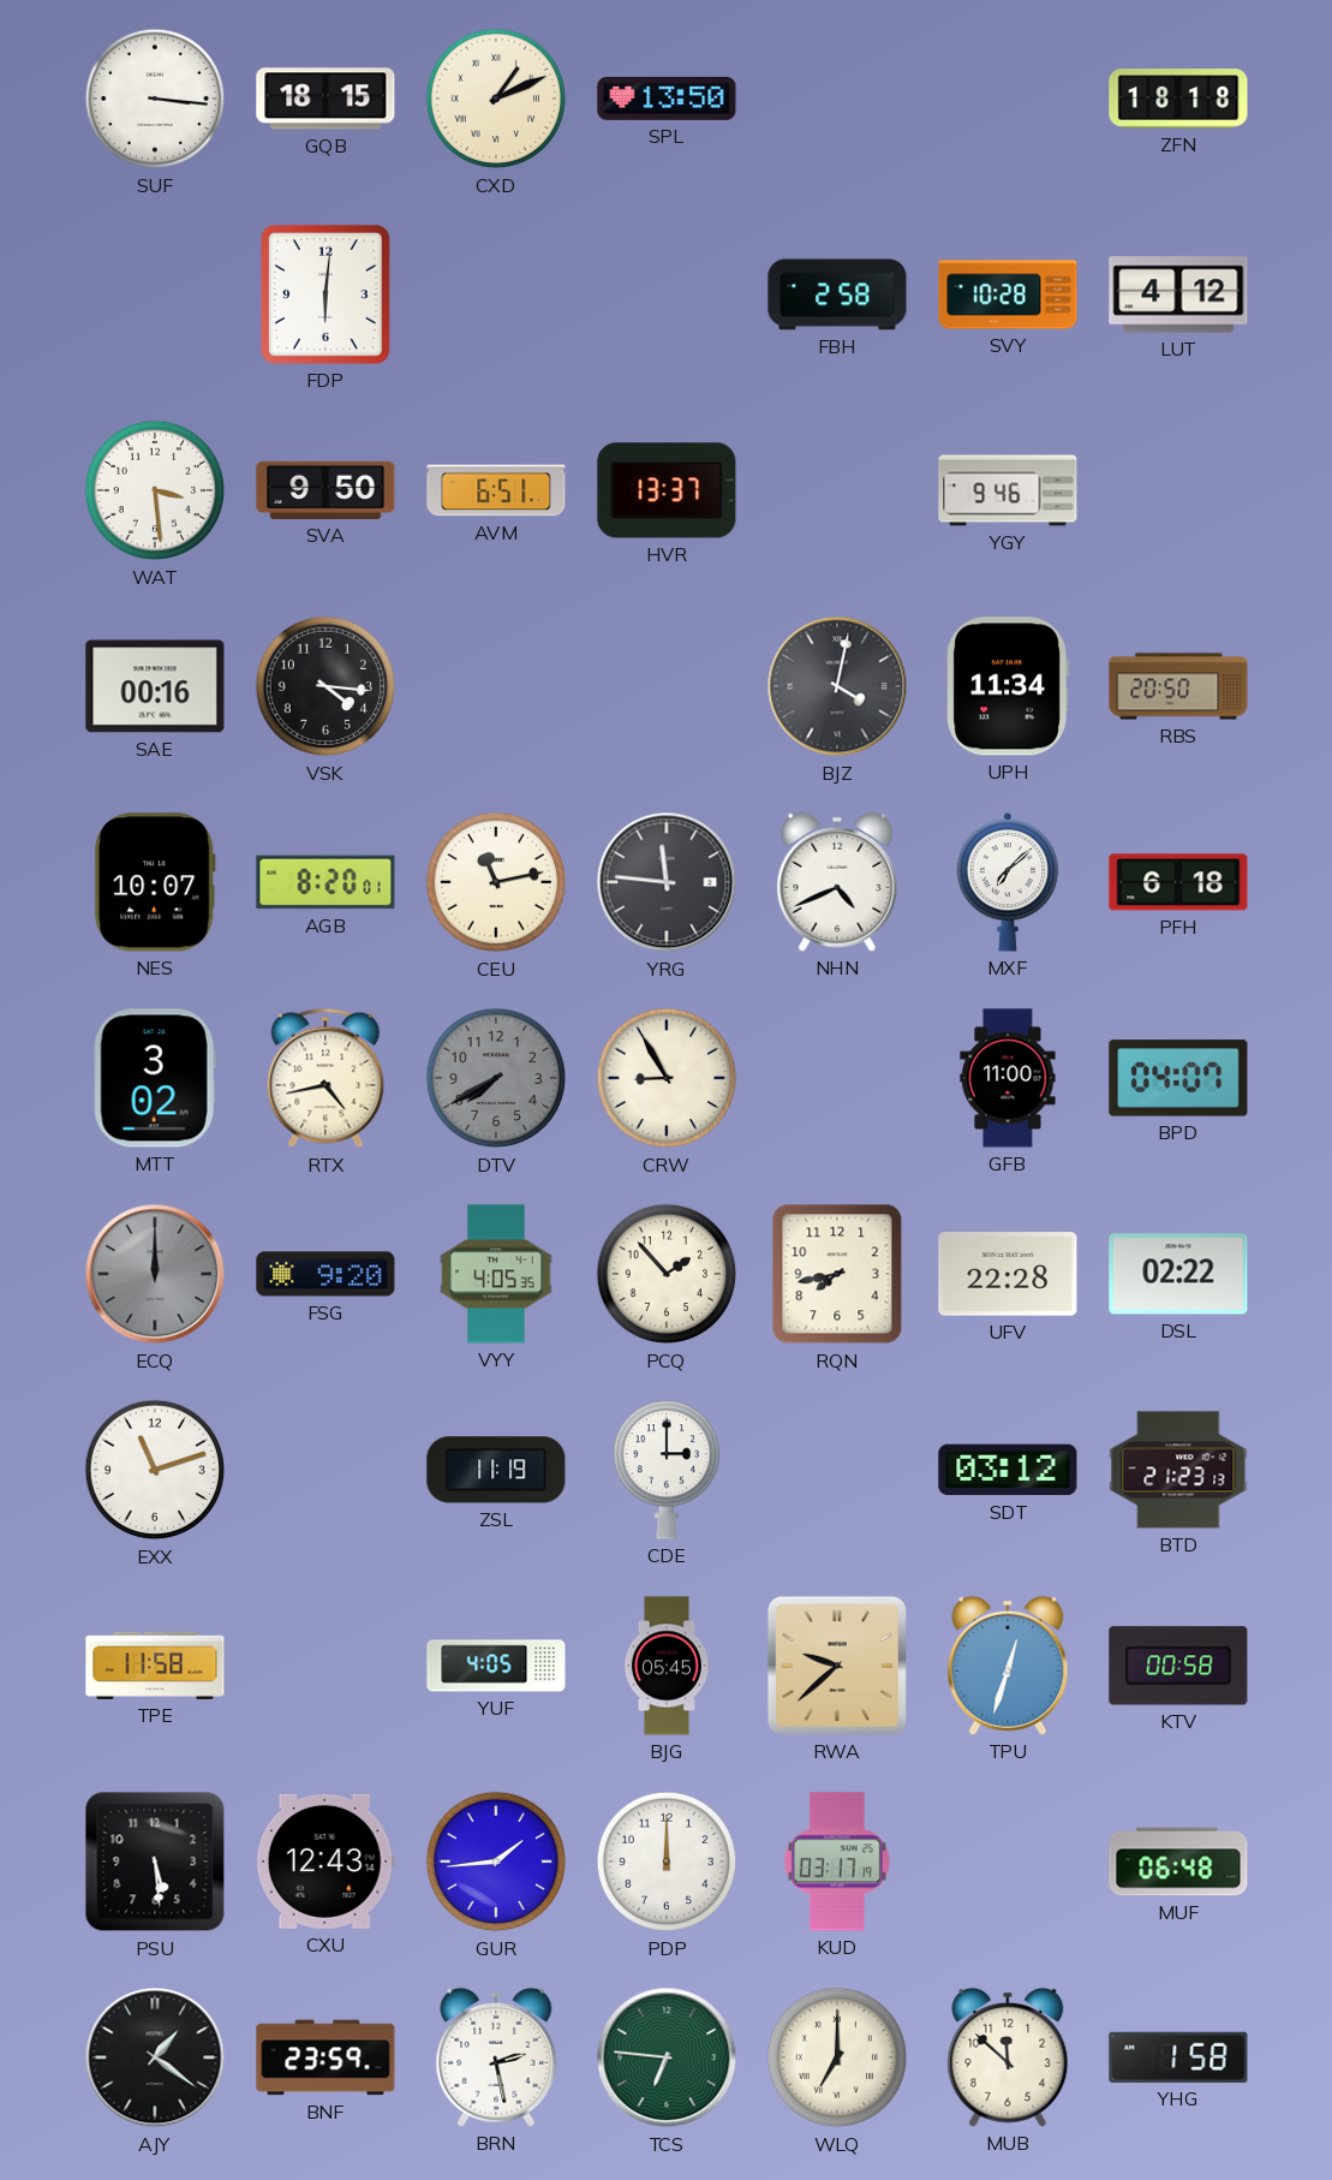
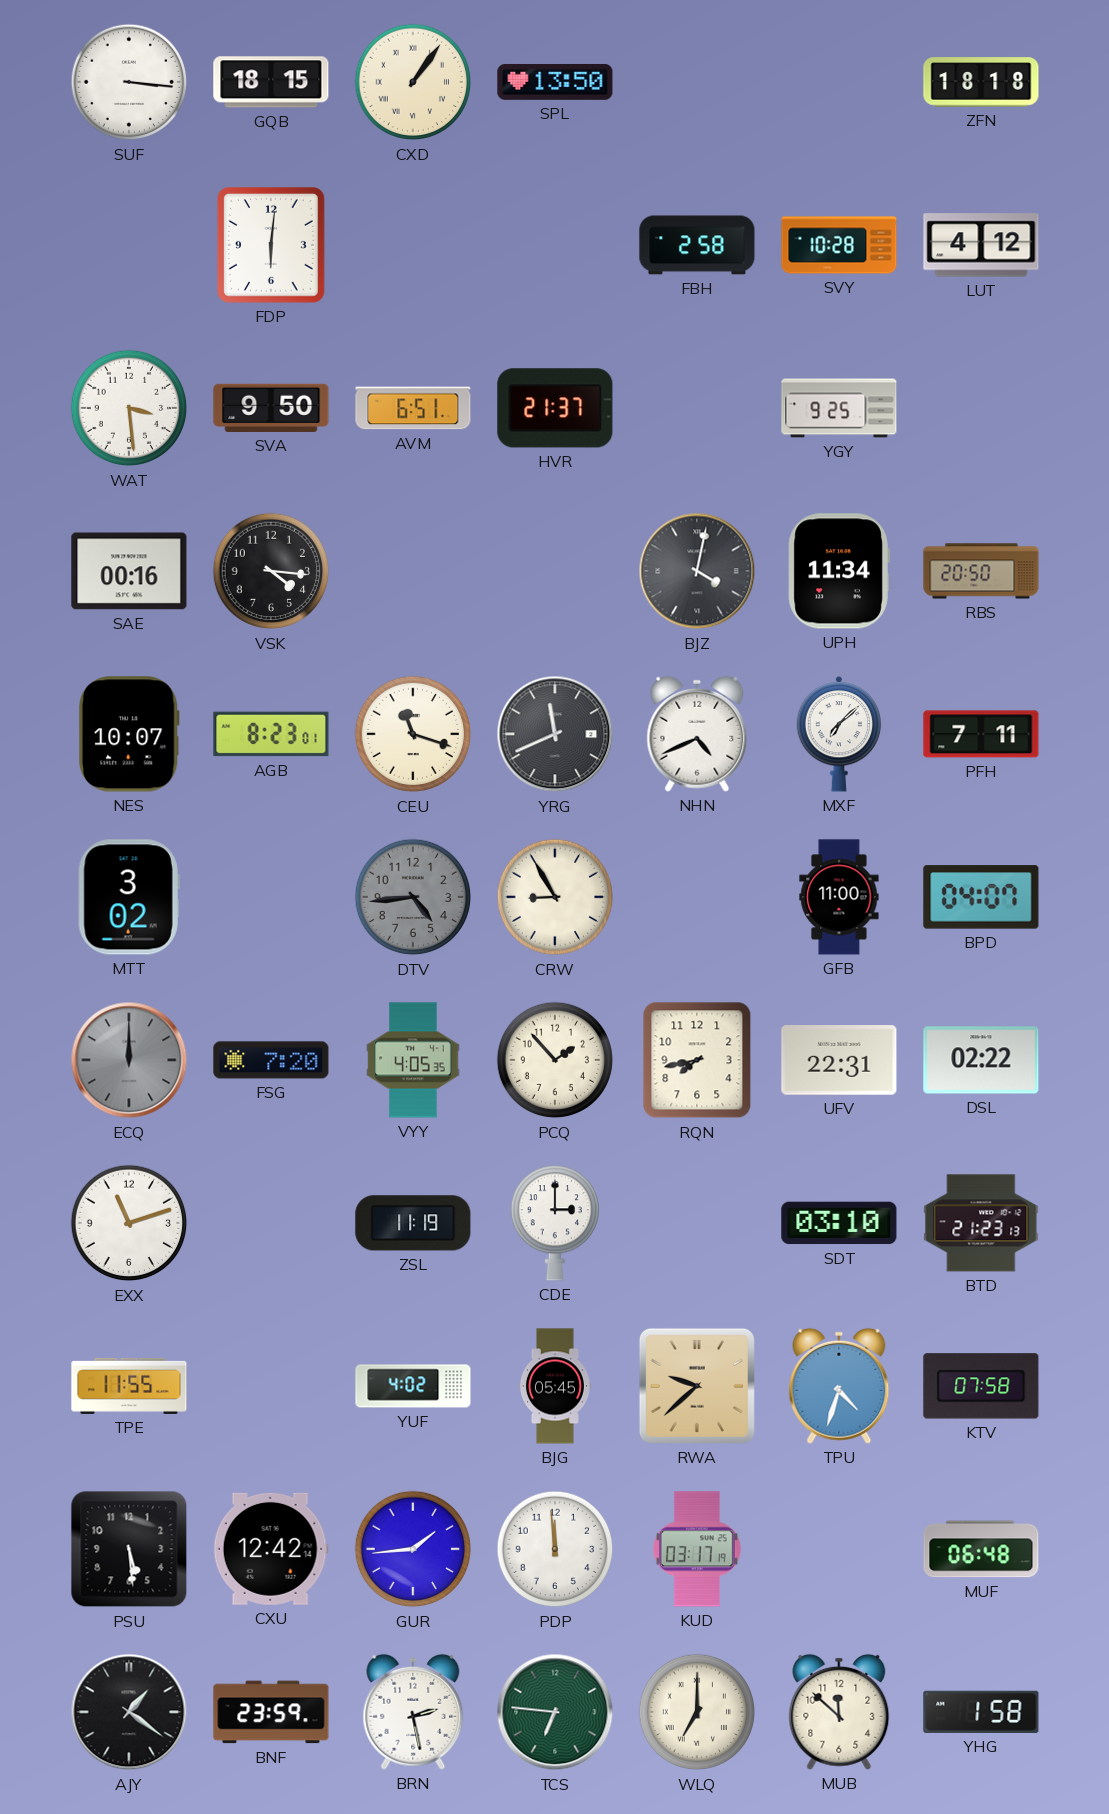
CXD: 1:11 -> 1:06 (413, 82)
HVR: 13:37 -> 21:37 (555, 408)
YGY: 9:46 -> 9:25 (839, 408)
AGB: 8:20 -> 8:23 (271, 734)
CEU: 11:13 -> 11:18 (413, 734)
YRG: 11:46 -> 11:41 (555, 734)
PFH: 6:18 -> 7:11 (981, 734)
RTX: 4:43 -> none (325, 1078)
DTV: 7:40 -> 4:44 (413, 897)
FSG: 9:20 -> 7:20 (271, 1060)
UFV: 22:28 -> 22:31 (839, 1060)
SDT: 03:12 -> 03:10 (839, 1223)
TPE: 11:58 -> 11:55 (129, 1386)
YUF: 4:05 -> 4:02 (413, 1386)
TPU: 12:33 -> 4:33 (839, 1386)
KTV: 00:58 -> 07:58 (981, 1386)
CXU: 12:43 -> 12:42 (271, 1549)
PDP: 12:00 -> 11:59 (555, 1549)
